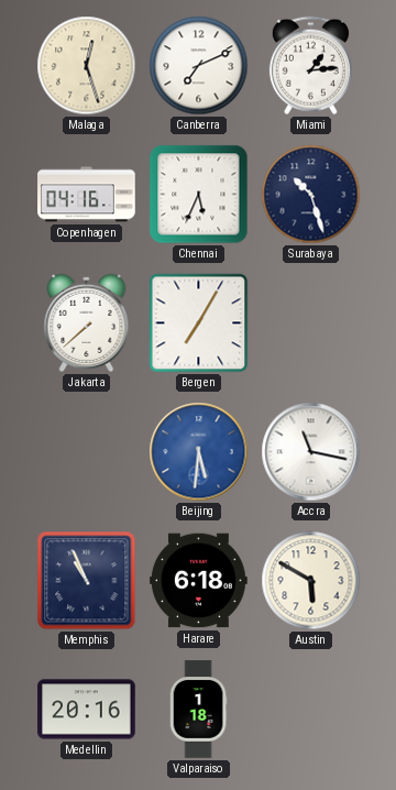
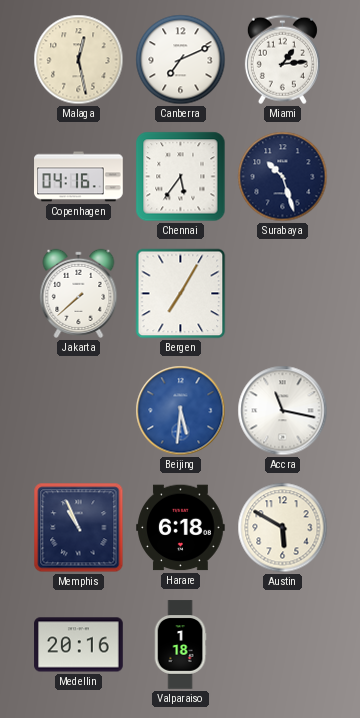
Malaga: 12:27 -> 12:28 (79, 60)
Chennai: 5:34 -> 5:36 (181, 177)
